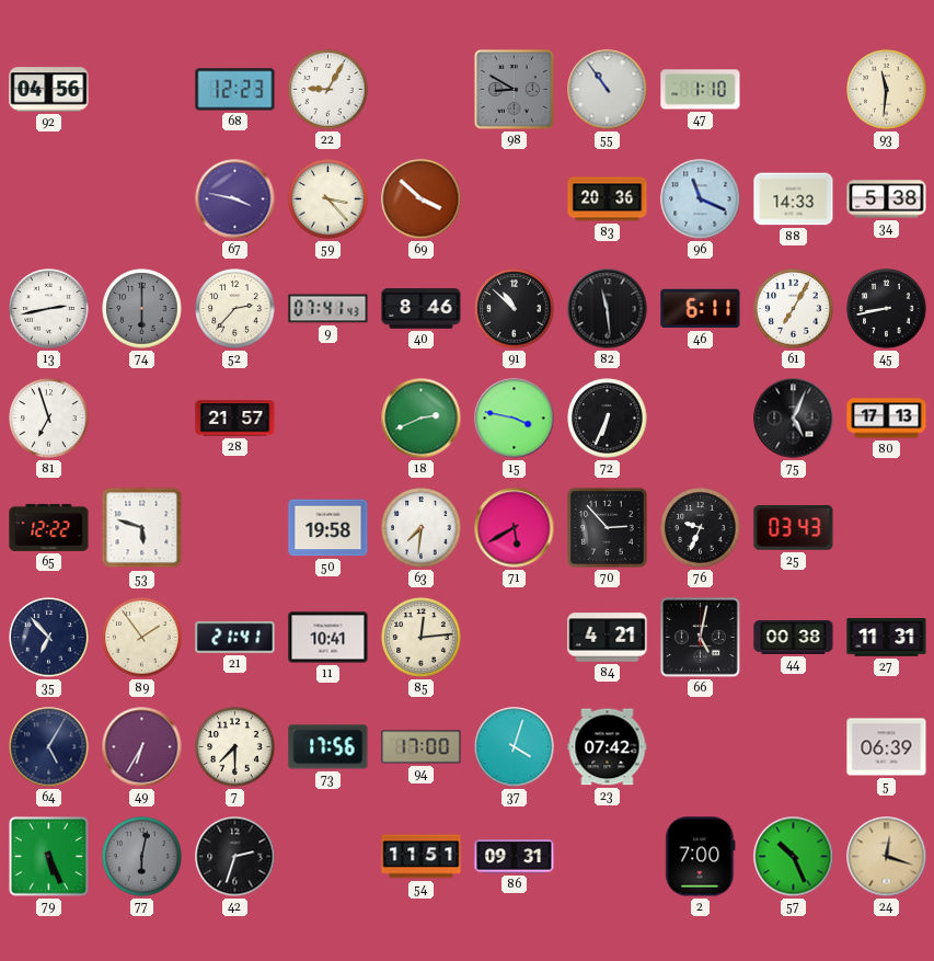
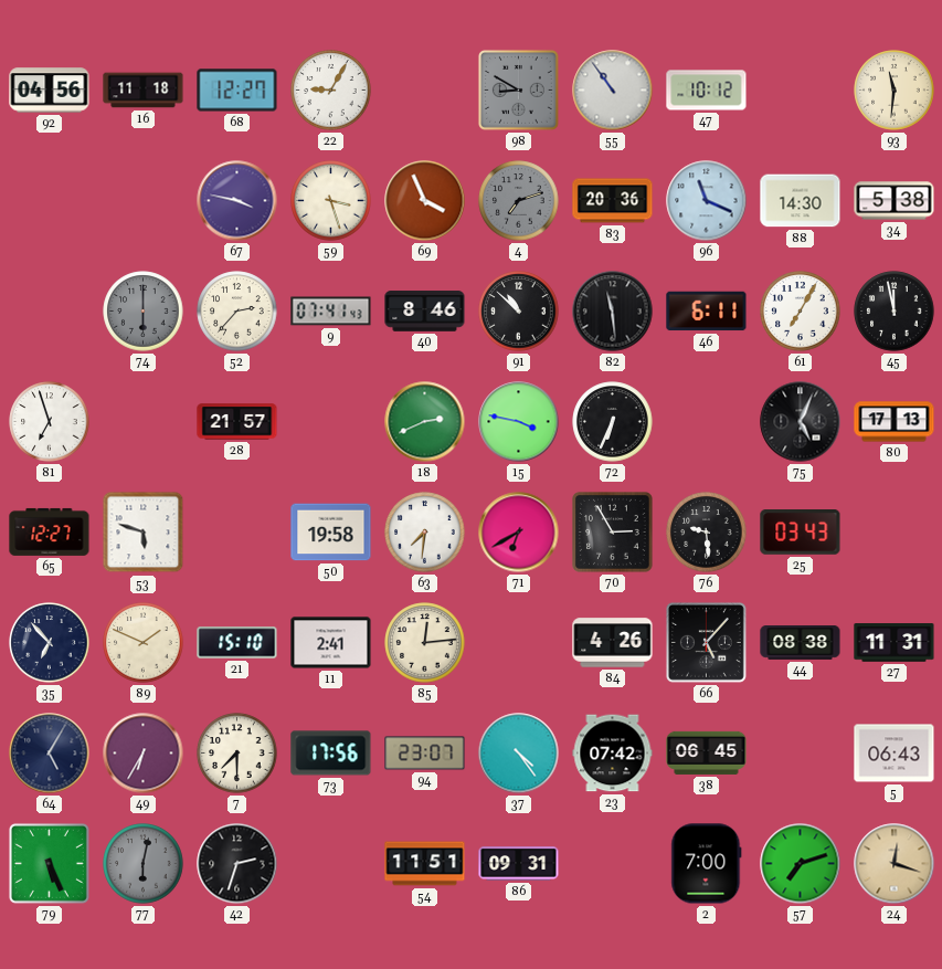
16: none -> 11:18 (144, 91)
68: 12:23 -> 12:27 (237, 91)
47: 1:10 -> 10:12 (707, 91)
59: 3:23 -> 3:27 (331, 201)
69: 3:52 -> 3:56 (425, 201)
4: none -> 7:12 (519, 201)
88: 14:33 -> 14:30 (801, 201)
13: 2:43 -> none (49, 309)
45: 8:43 -> 11:58 (895, 312)
65: 12:22 -> 12:27 (50, 531)
71: 5:40 -> 6:40 (519, 533)
70: 2:53 -> 2:55 (613, 533)
76: 9:34 -> 9:29 (707, 533)
89: 1:54 -> 1:49 (144, 643)
21: 21:41 -> 15:10 (237, 643)
11: 10:41 -> 2:41 (331, 643)
84: 4:21 -> 4:26 (613, 643)
66: 5:02 -> 5:07 (706, 642)
44: 00:38 -> 08:38 (801, 643)
94: 17:00 -> 23:07 (425, 754)
37: 4:03 -> 4:24 (519, 754)
38: none -> 06:45 (707, 752)
5: 06:39 -> 06:43 (895, 754)
57: 10:26 -> 7:12 (801, 864)
